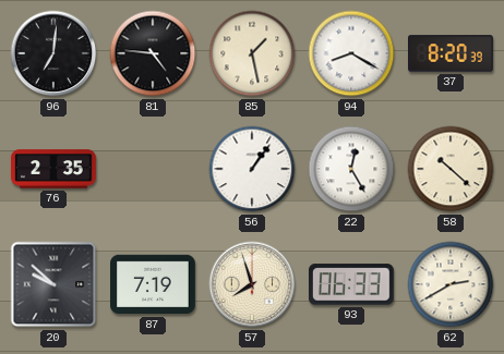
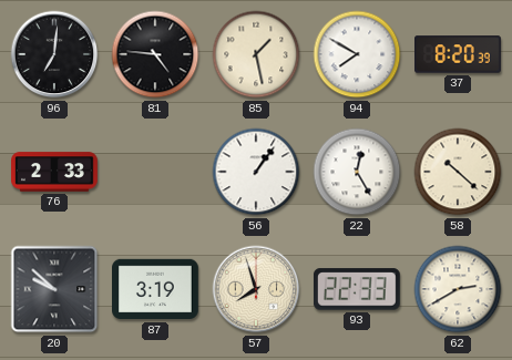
94: 8:20 -> 7:50 (357, 54)
76: 2:35 -> 2:33 (54, 172)
87: 7:19 -> 3:19 (156, 289)
93: 06:33 -> 22:33 (357, 289)
